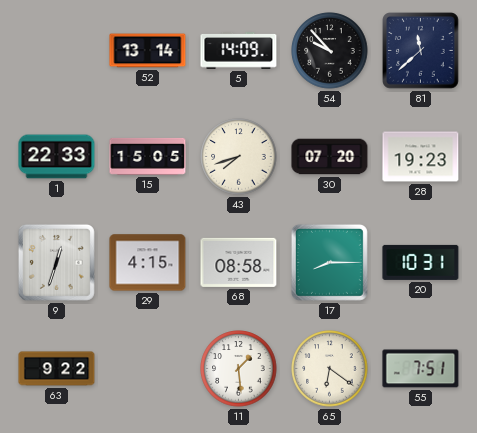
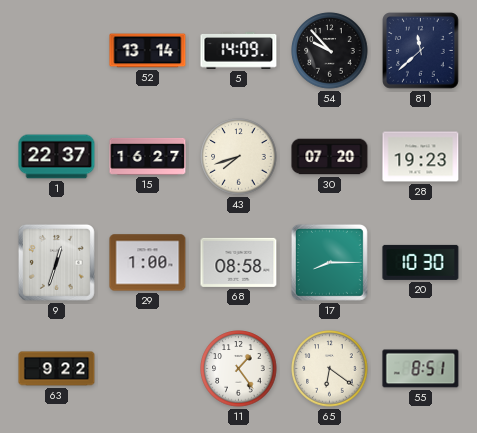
1: 22:33 -> 22:37 (57, 157)
15: 15:05 -> 16:27 (148, 156)
29: 4:15 -> 1:00 (148, 263)
20: 10:31 -> 10:30 (421, 262)
11: 1:29 -> 1:24 (239, 369)
55: 7:51 -> 8:51 (421, 369)
